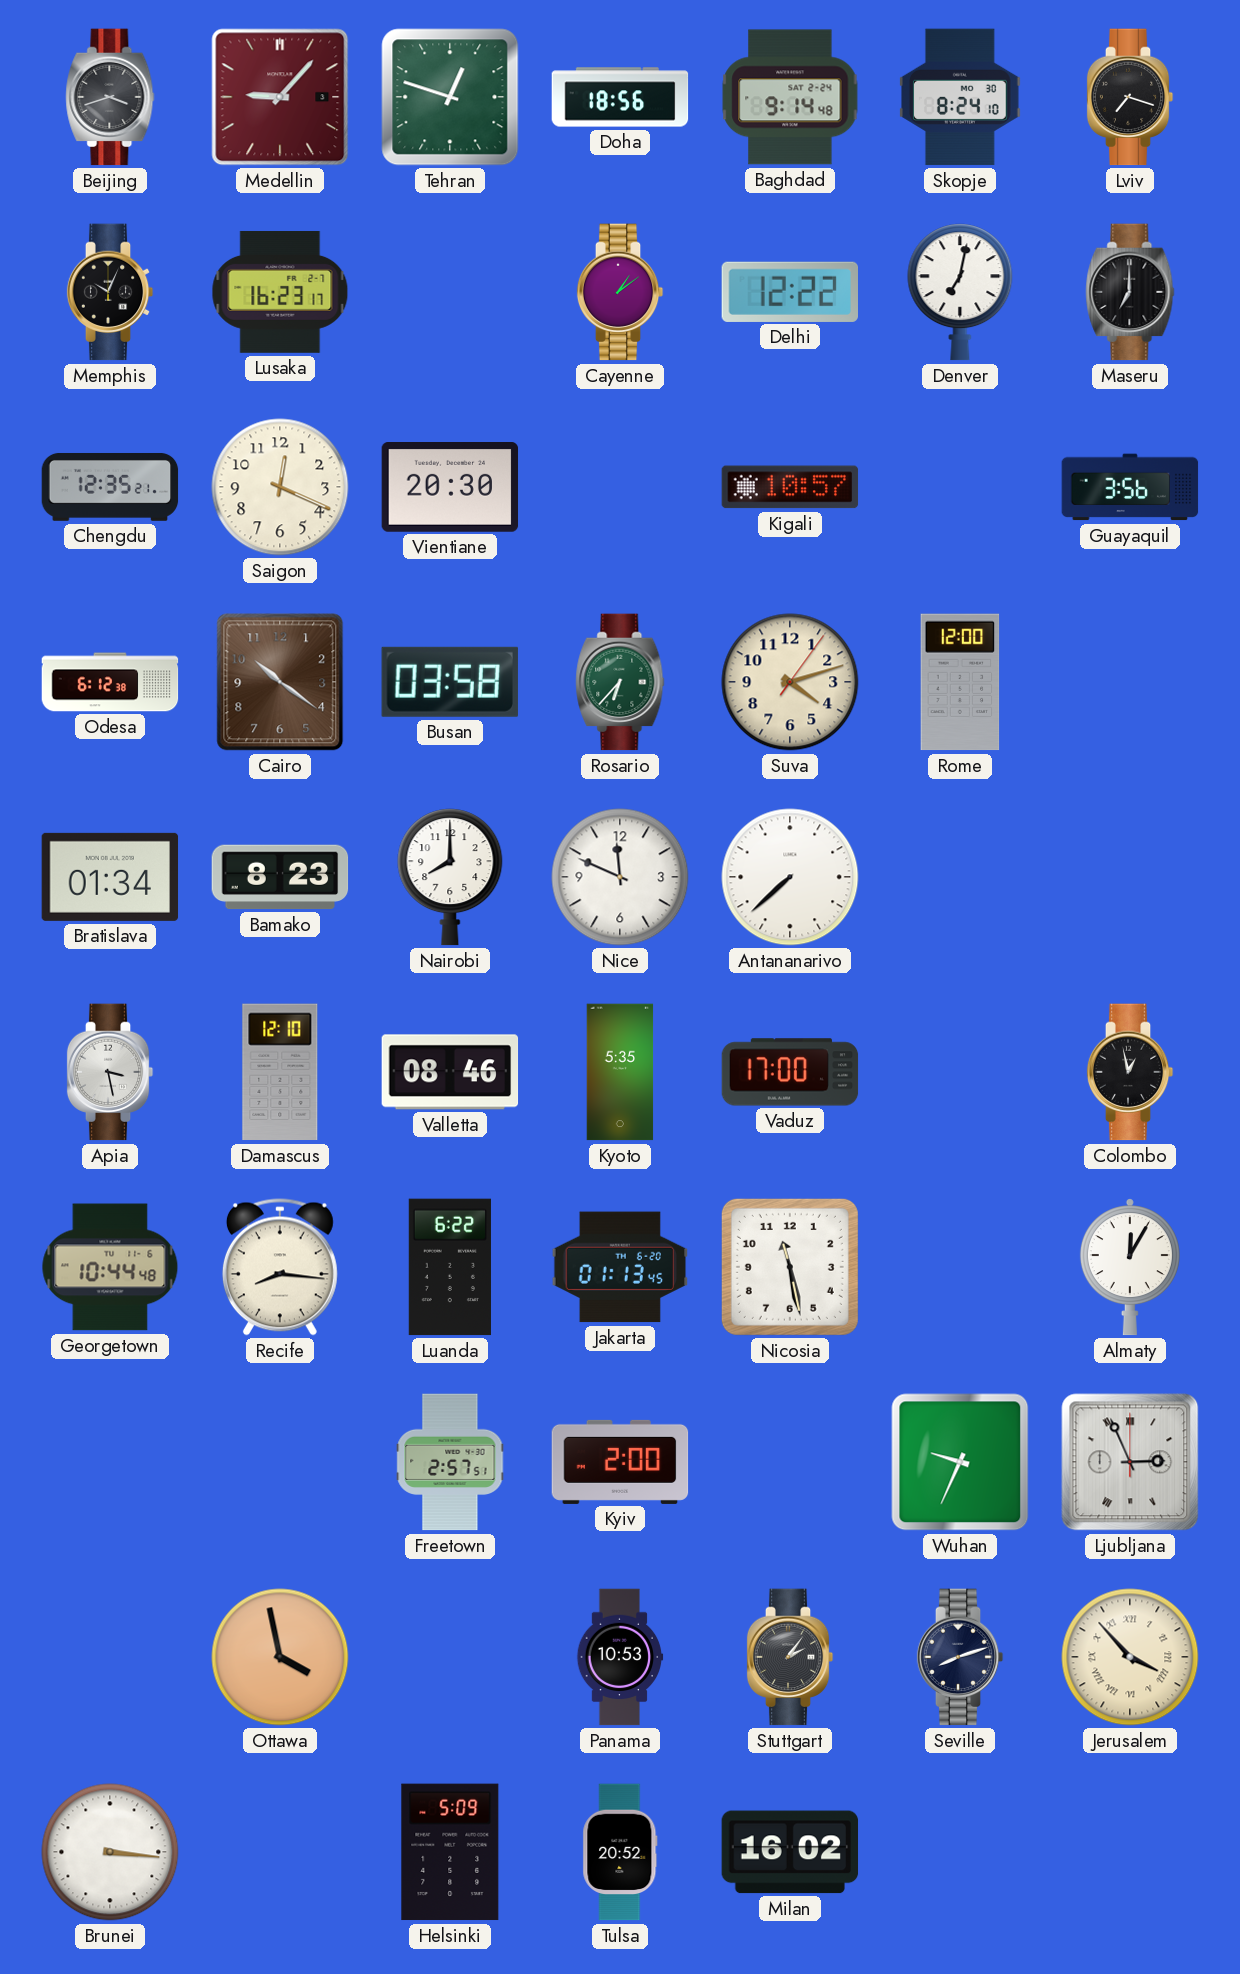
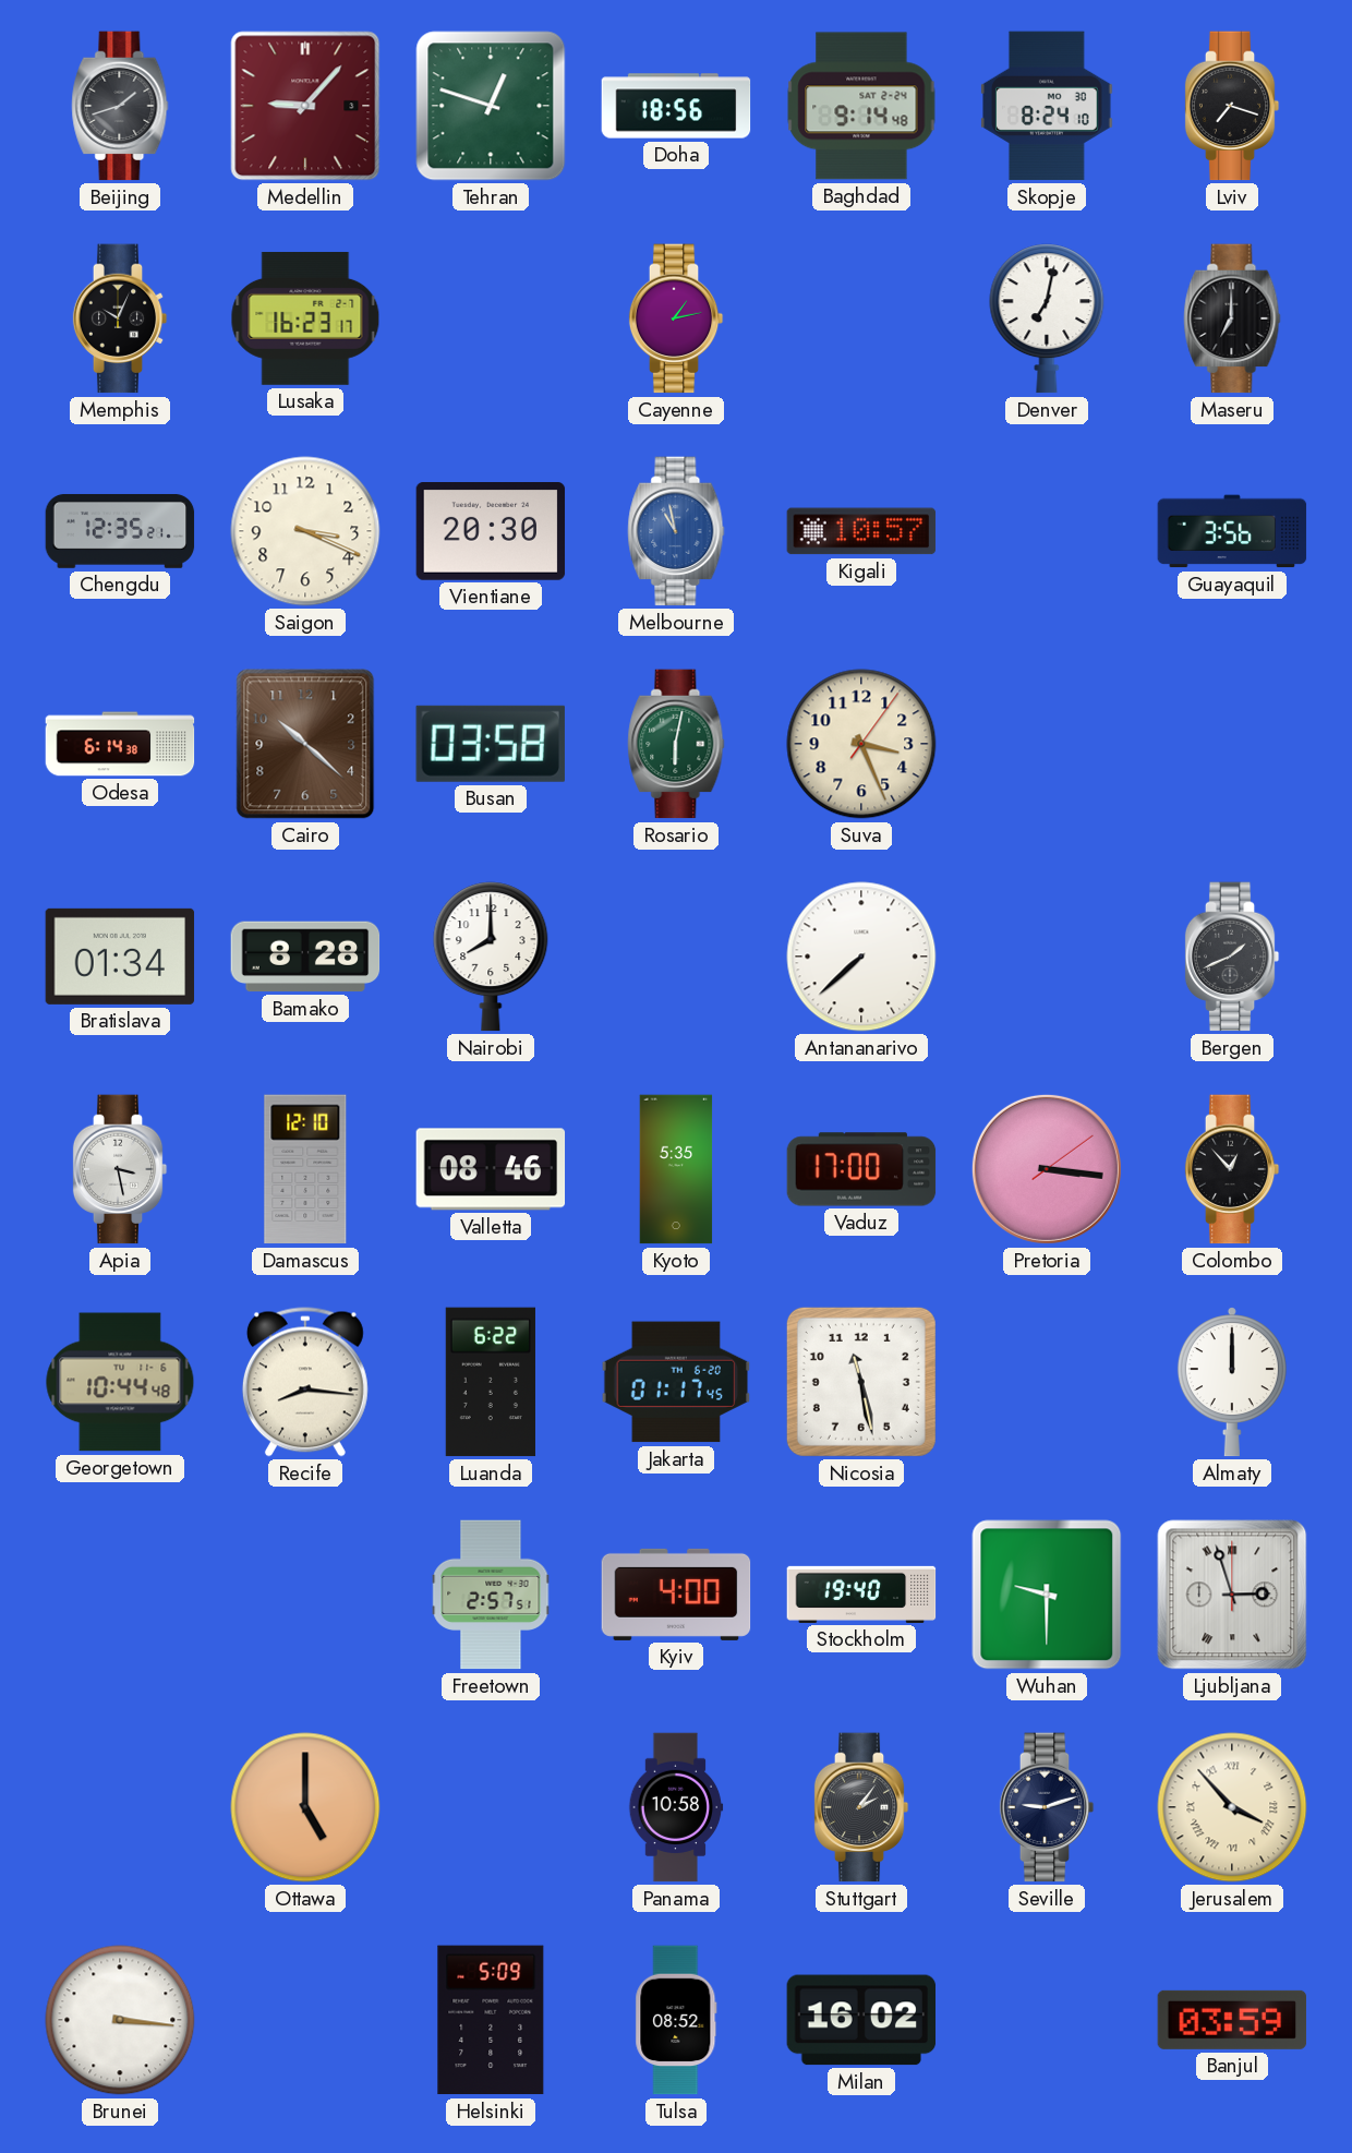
Beijing: 3:42 -> 1:42 (120, 106)
Cayenne: 1:09 -> 1:13 (676, 318)
Delhi: 12:22 -> none (789, 292)
Saigon: 12:19 -> 3:19 (305, 531)
Melbourne: none -> 10:58 (676, 531)
Odesa: 6:12 -> 6:14 (120, 744)
Cairo: 10:21 -> 10:22 (305, 744)
Rosario: 6:37 -> 6:02 (676, 744)
Suva: 4:12 -> 3:26 (861, 744)
Rome: 12:00 -> none (960, 682)
Bamako: 8:23 -> 8:28 (305, 957)
Nice: 11:49 -> none (620, 877)
Bergen: none -> 1:41 (1232, 957)
Pretoria: none -> 3:16 (1047, 1169)
Colombo: 12:58 -> 12:53 (1232, 1169)
Jakarta: 01:13 -> 01:17 (676, 1382)
Almaty: 12:05 -> 12:00 (1232, 1382)
Kyiv: 2:00 -> 4:00 (676, 1595)
Stockholm: none -> 19:40 (861, 1595)
Wuhan: 9:34 -> 9:30 (1047, 1595)
Ljubljana: 2:56 -> 2:57 (1232, 1595)
Ottawa: 3:58 -> 5:00 (305, 1807)
Panama: 10:53 -> 10:58 (676, 1807)
Seville: 8:12 -> 9:12 (1047, 1807)
Tulsa: 20:52 -> 08:52 (676, 2020)
Banjul: none -> 03:59 (1232, 2020)
